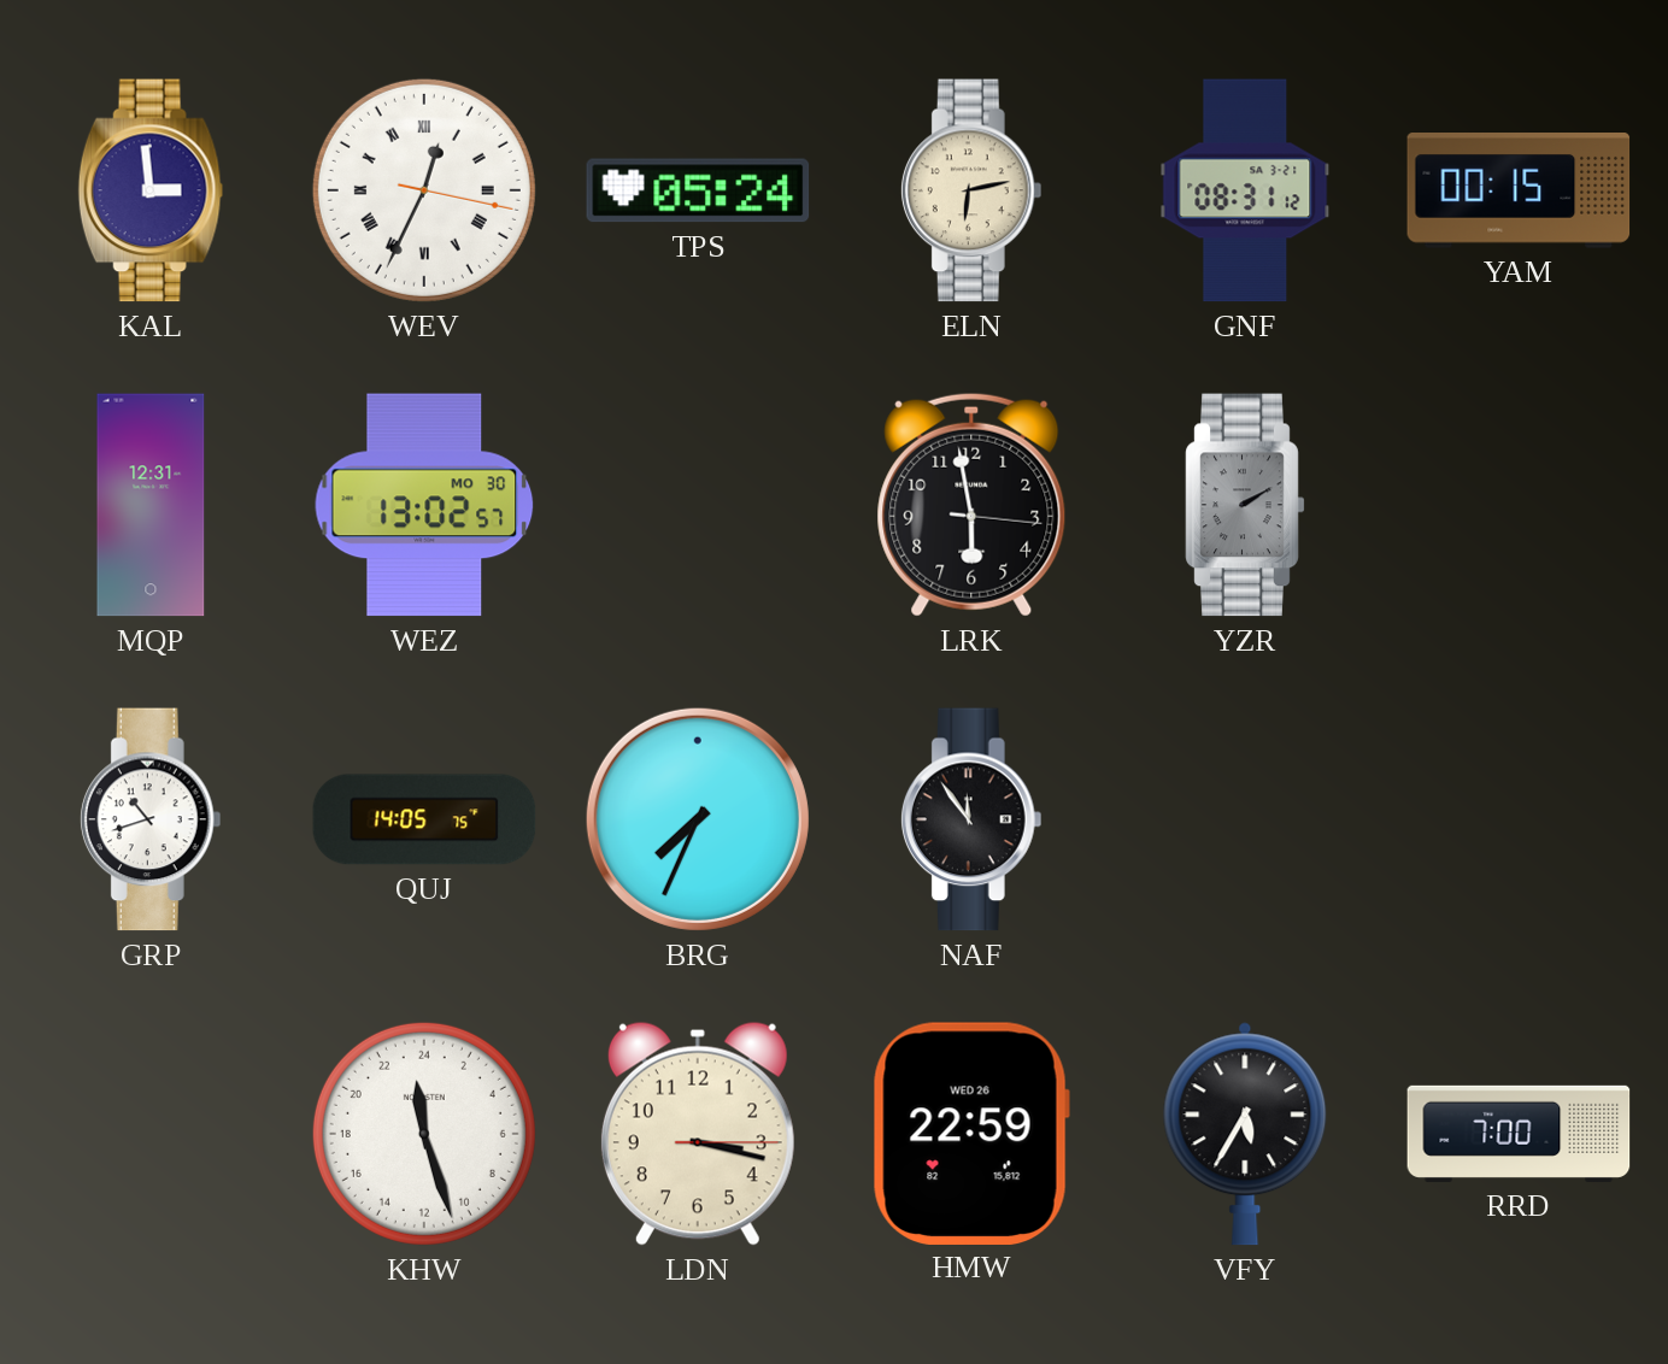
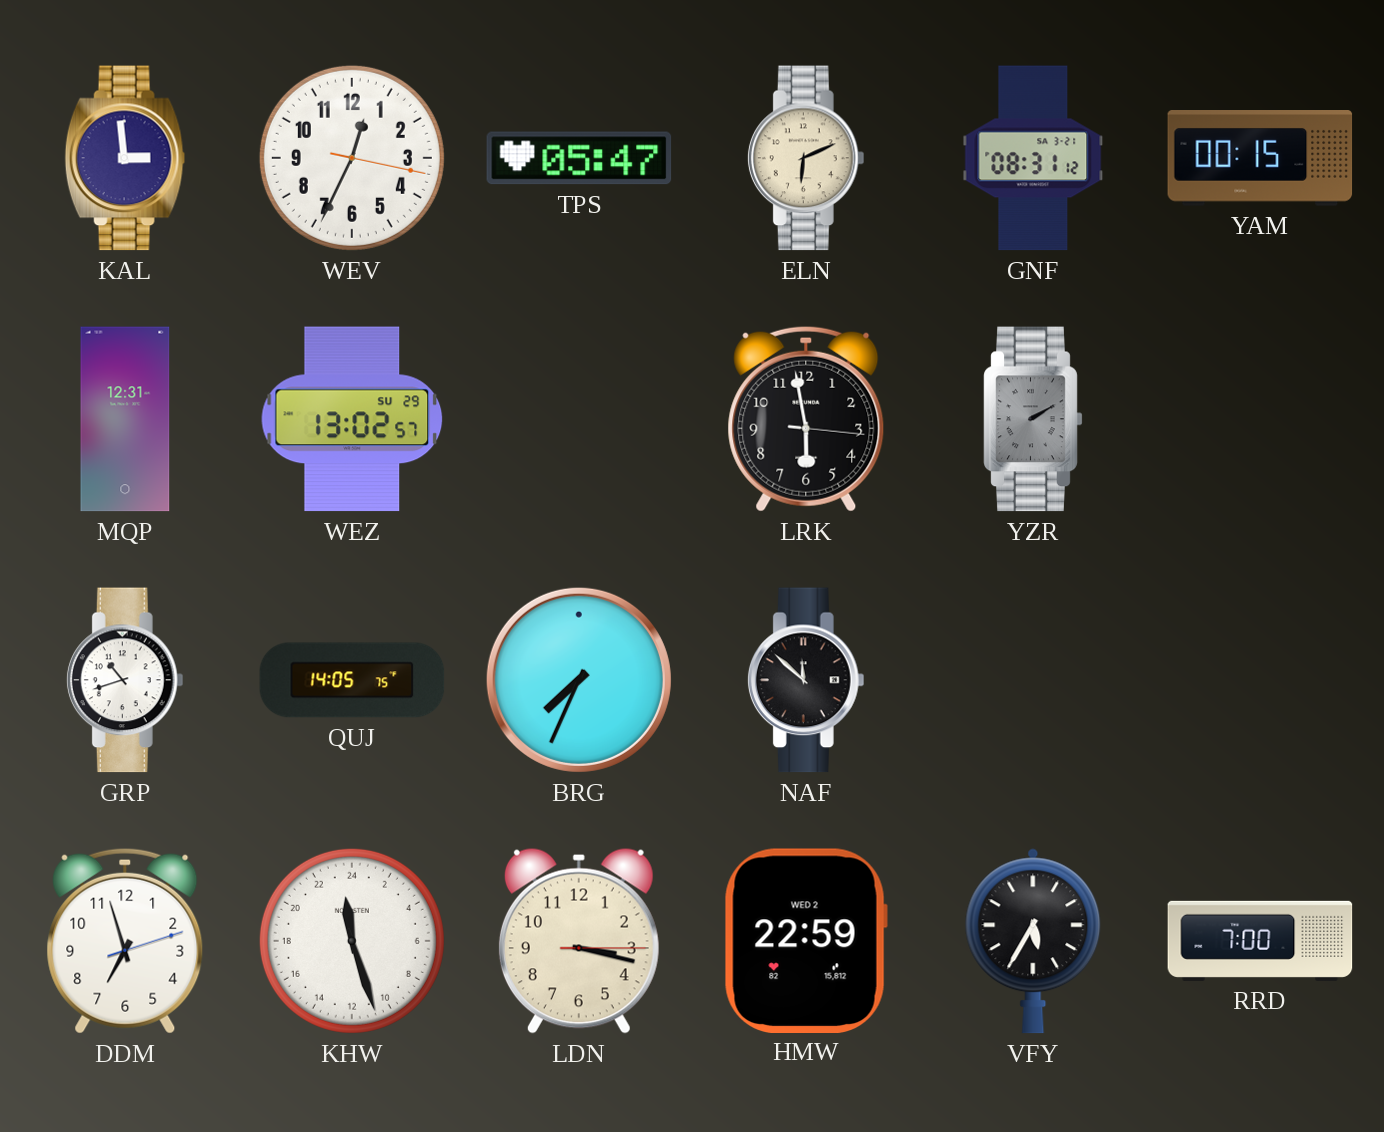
WEV numerals: Roman -> Arabic (352, 158)
TPS: 05:24 -> 05:47 (579, 158)
ELN: 6:13 -> 6:11 (806, 158)
WEZ date: MO 30 -> SU 29 (352, 419)
NAF: 11:54 -> 11:52 (806, 680)
DDM: none -> 6:57 (125, 941)
HMW date: WED 26 -> WED 2 (806, 940)
